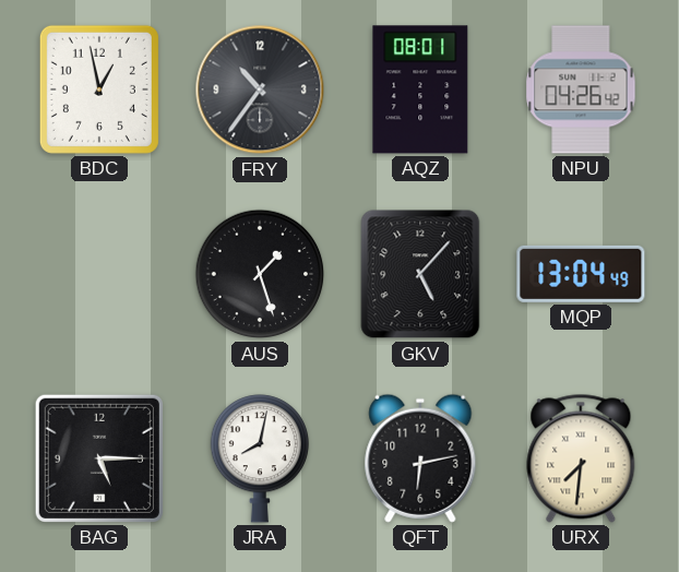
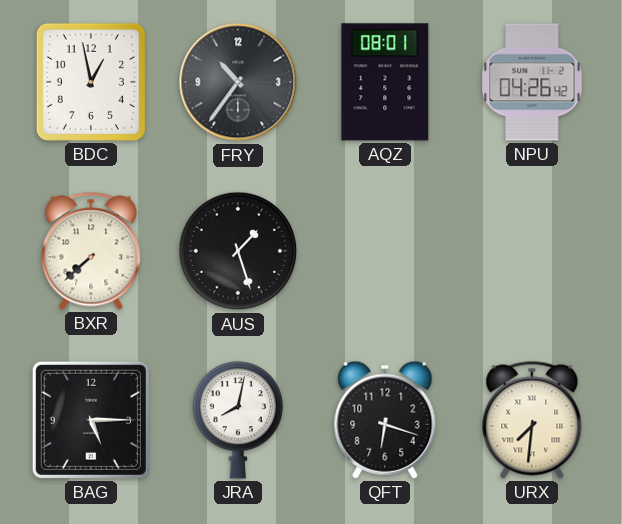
BXR: none -> 7:38 (91, 251)
GKV: 5:07 -> none (420, 274)
MQP: 13:04 -> none (581, 274)
QFT: 6:13 -> 6:18 (385, 420)
